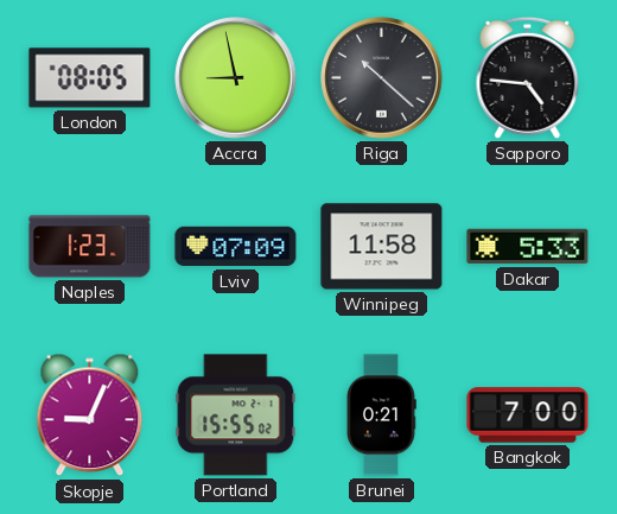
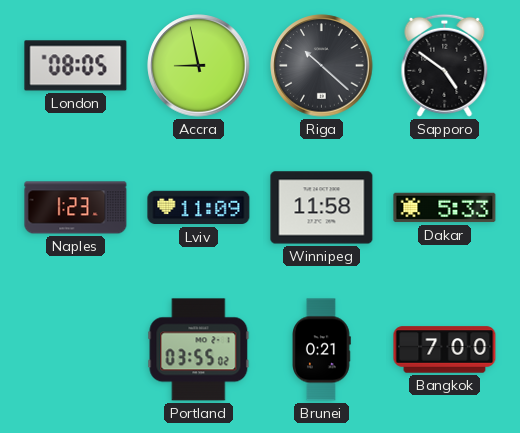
Sapporo: 4:46 -> 4:51 (445, 65)
Lviv: 07:09 -> 11:09 (199, 208)
Skopje: 9:04 -> none (90, 415)
Portland: 15:55 -> 03:55 (199, 350)
